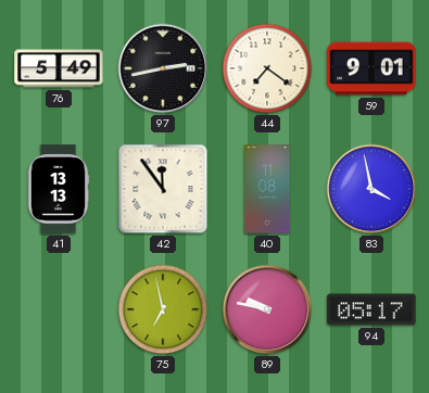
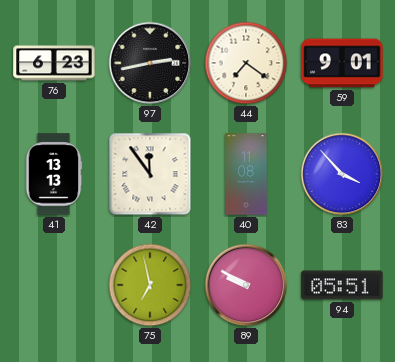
76: 5:49 -> 6:23 (54, 63)
83: 3:58 -> 3:53 (342, 174)
89: 9:47 -> 9:50 (246, 285)
94: 05:17 -> 05:51 (342, 285)
